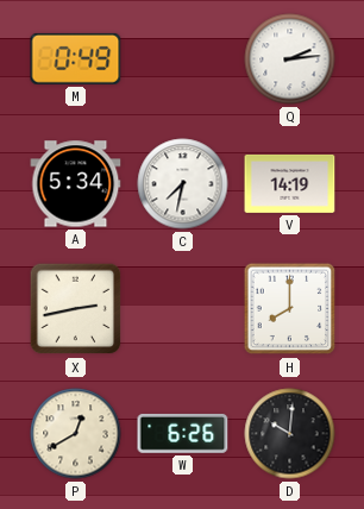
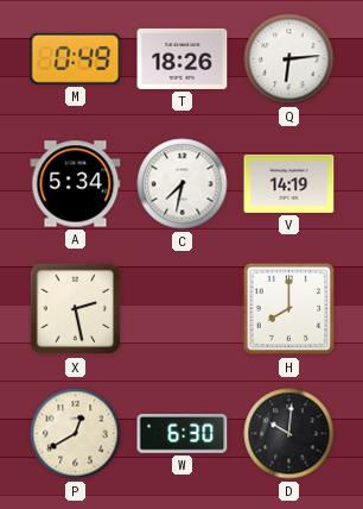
T: none -> 18:26 (183, 58)
Q: 2:14 -> 6:14 (289, 59)
X: 2:43 -> 2:28 (76, 309)
W: 6:26 -> 6:30 (183, 433)
